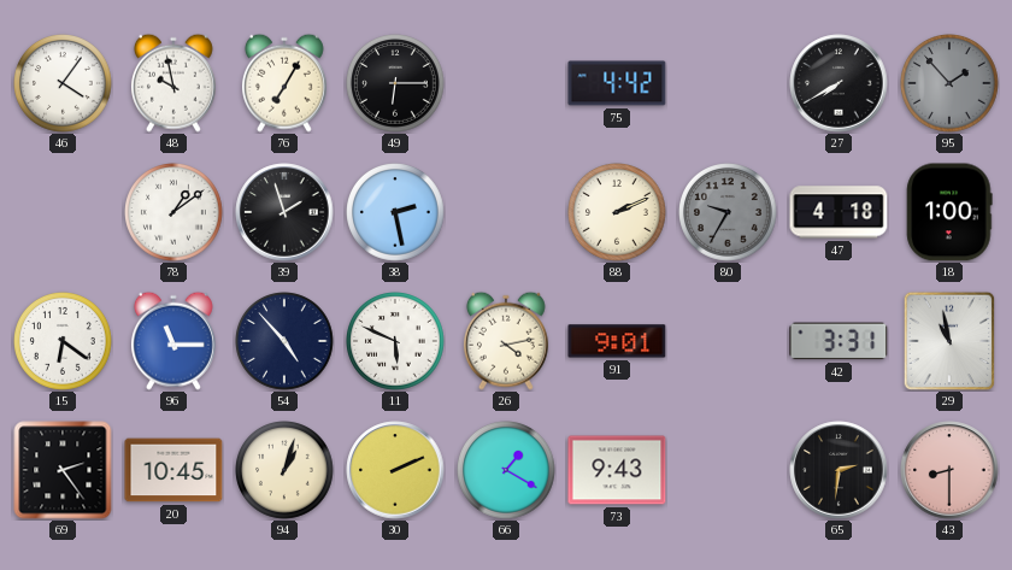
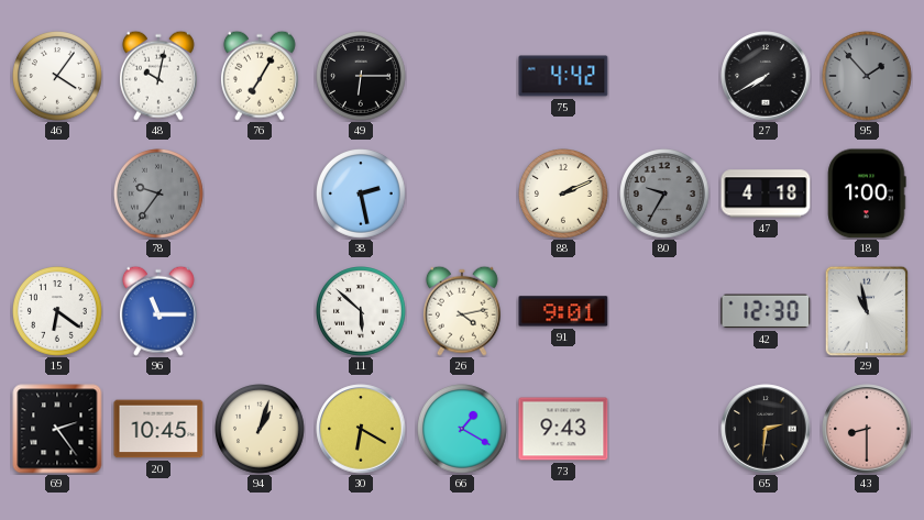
48: 9:58 -> 10:02 (158, 76)
78: 1:09 -> 9:36 (159, 195)
78 dial: white -> grey (159, 195)
39: 1:57 -> none (284, 212)
54: 4:53 -> none (286, 342)
11: 5:49 -> 5:52 (362, 312)
42: 3:31 -> 12:30 (766, 311)
30: 2:11 -> 6:20 (361, 429)
